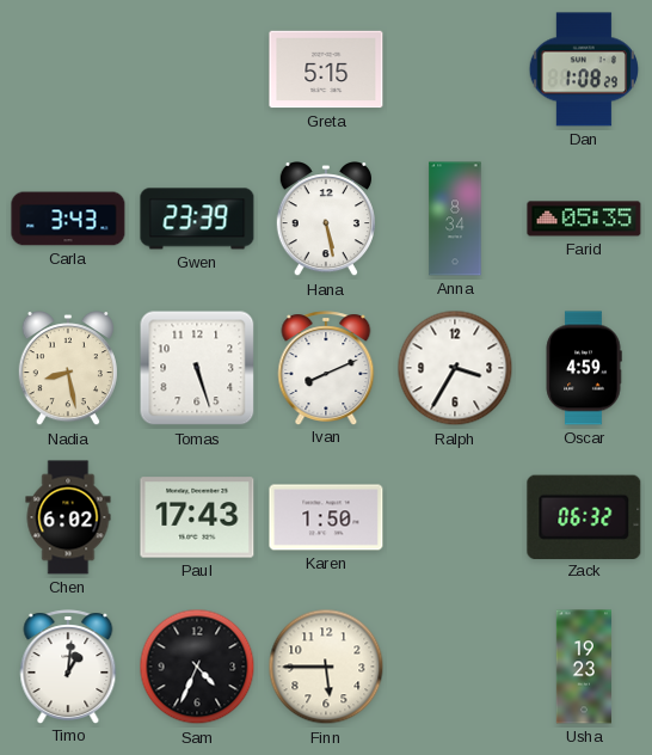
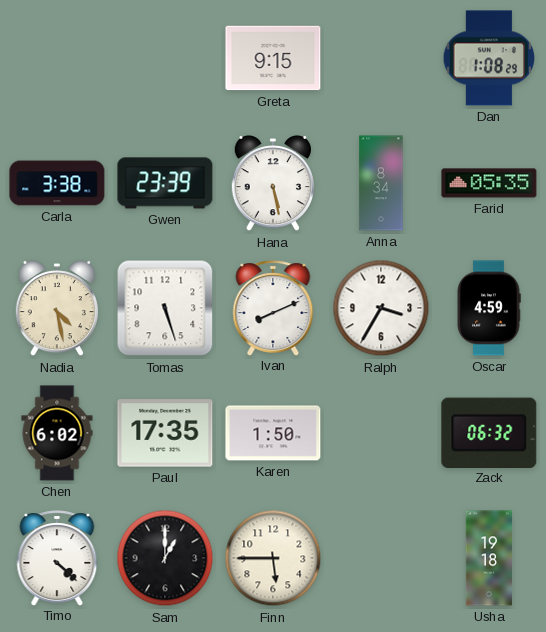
Greta: 5:15 -> 9:15 (273, 58)
Carla: 3:43 -> 3:38 (57, 183)
Nadia: 8:28 -> 4:28 (56, 309)
Paul: 17:43 -> 17:35 (165, 433)
Timo: 1:01 -> 4:22 (57, 558)
Sam: 4:34 -> 1:00 (165, 558)
Usha: 19:23 -> 19:18 (488, 558)
